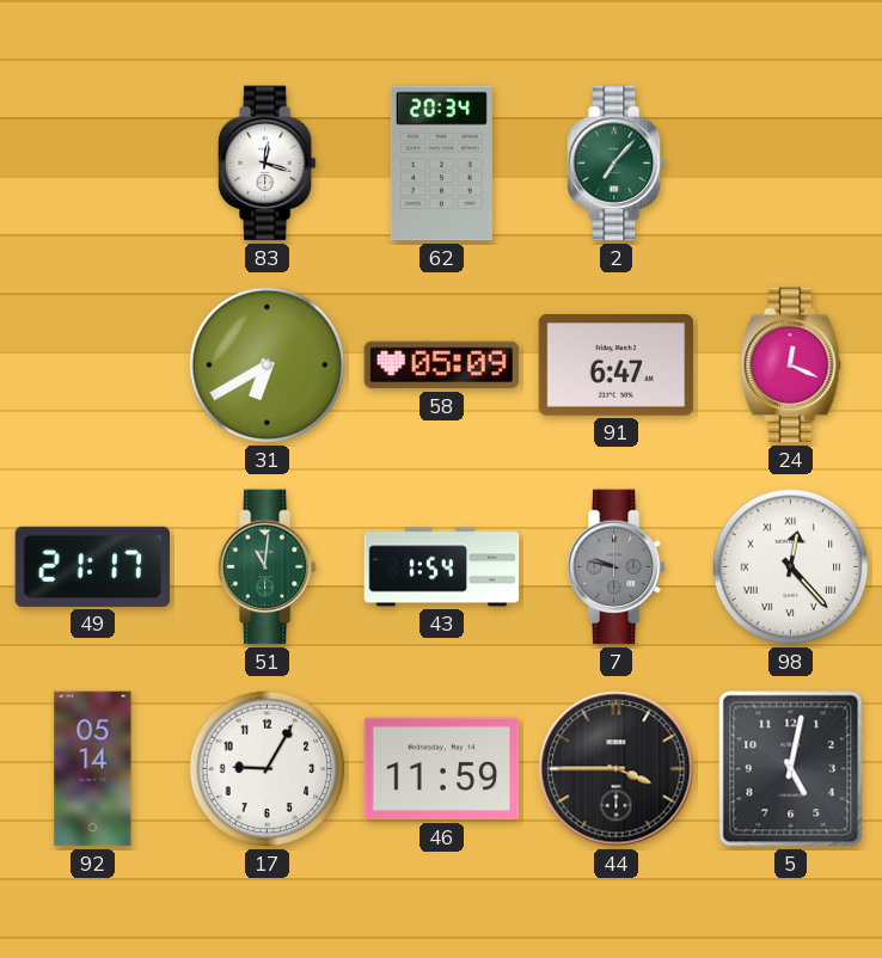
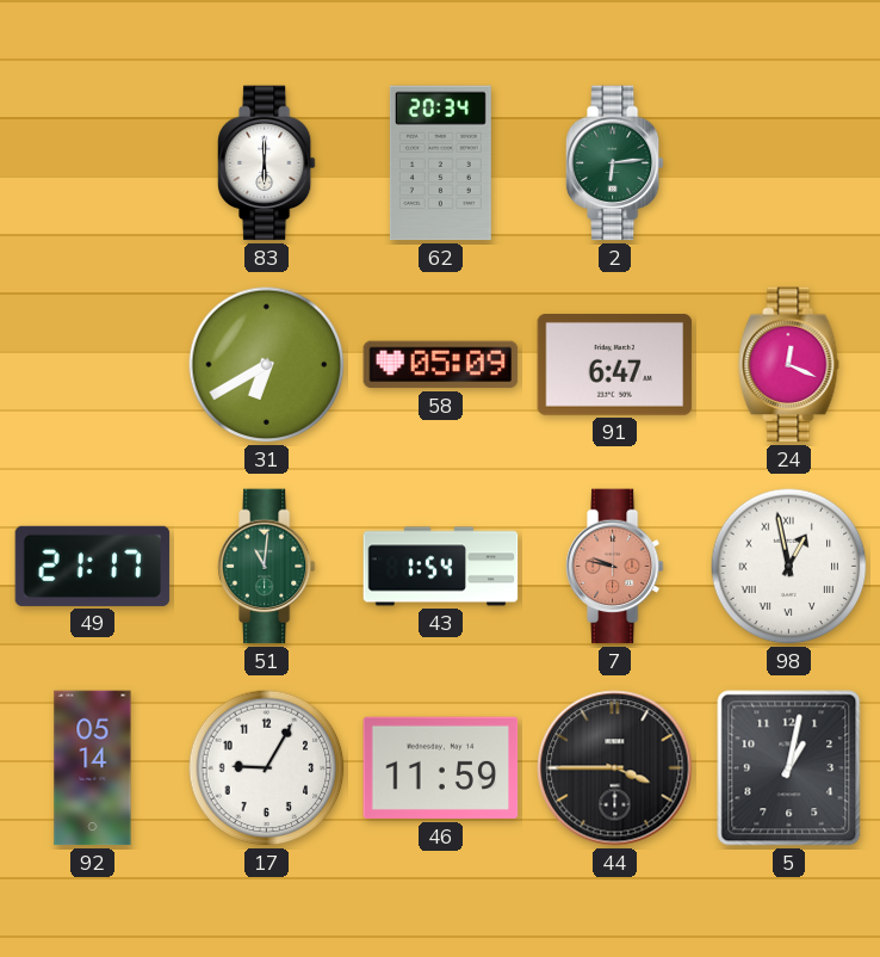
83: 12:18 -> 6:00 (266, 163)
2: 7:07 -> 6:14 (614, 163)
7 dial: grey -> salmon (614, 567)
98: 12:23 -> 12:58 (789, 567)
5: 5:02 -> 1:02 (789, 768)
